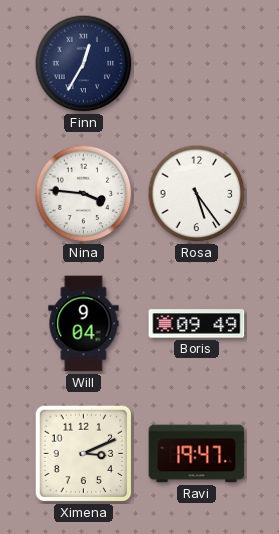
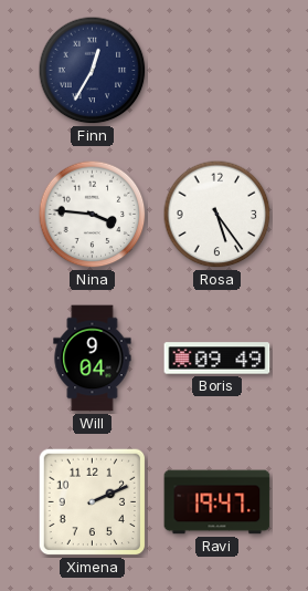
Ximena: 3:11 -> 2:11 (93, 502)
